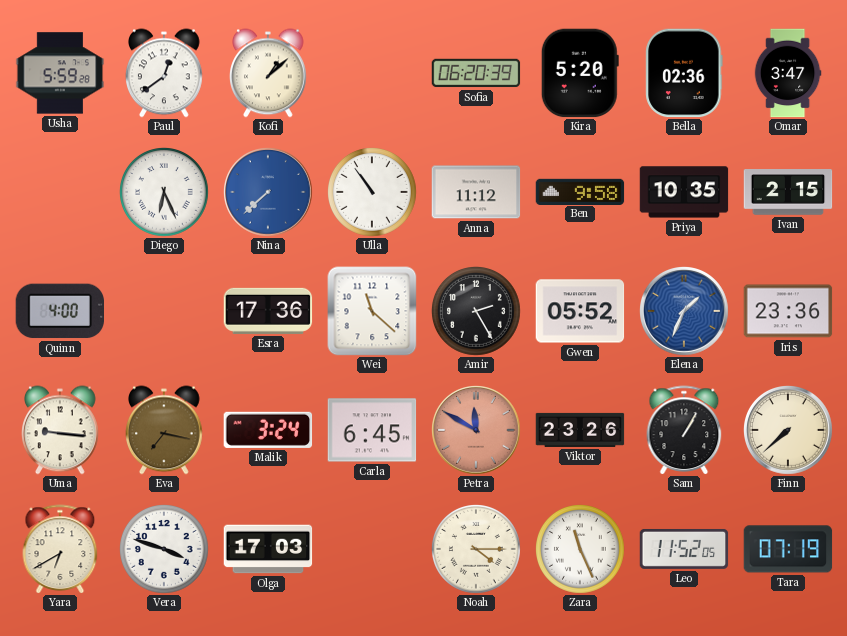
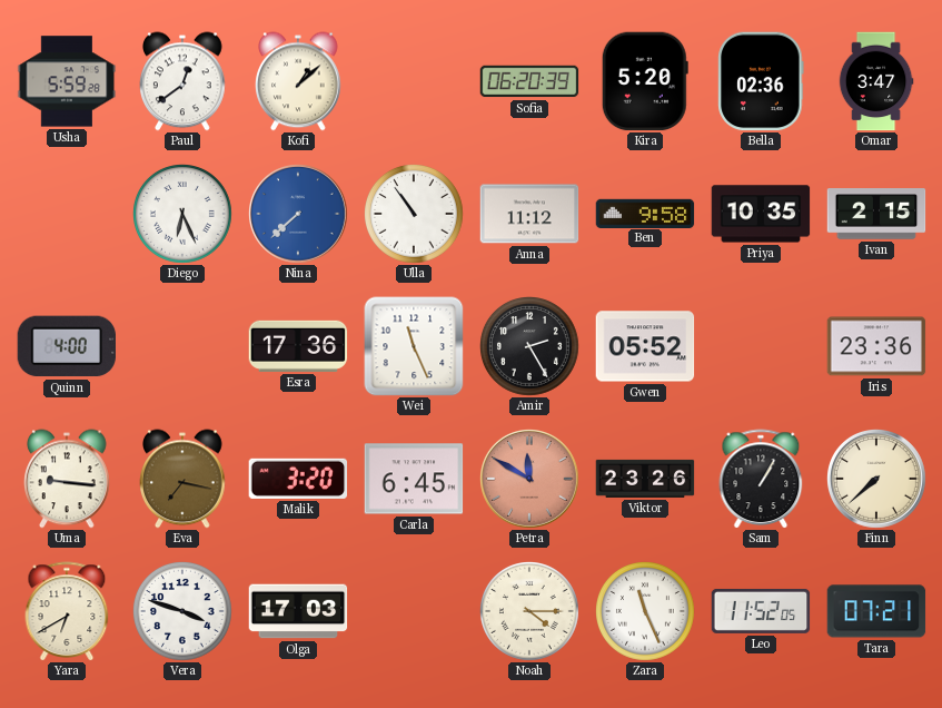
Wei: 11:22 -> 11:26 (414, 346)
Elena: 1:34 -> none (685, 312)
Malik: 3:24 -> 3:20 (298, 479)
Tara: 07:19 -> 07:21 (876, 611)
